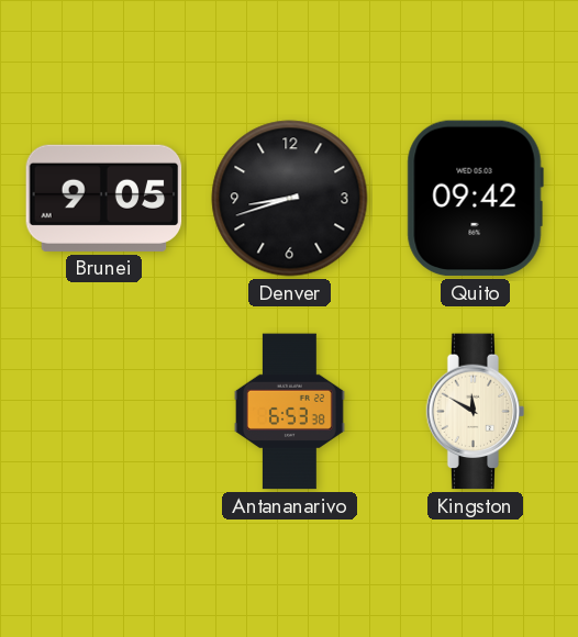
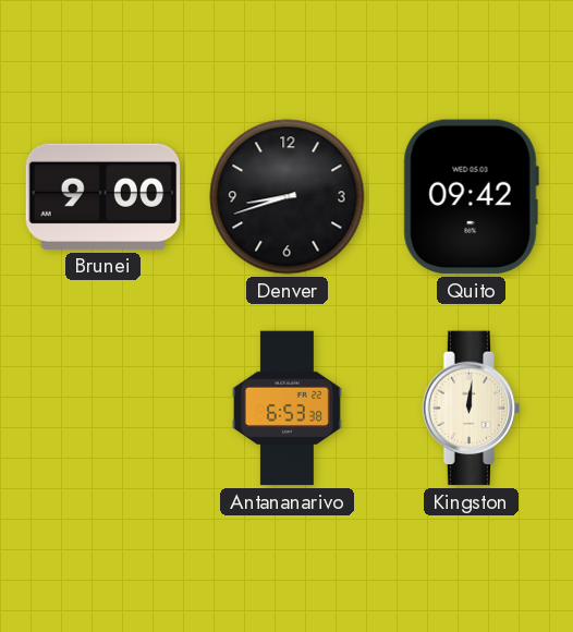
Brunei: 9:05 -> 9:00 (103, 196)
Kingston: 11:50 -> 12:01 (472, 409)
